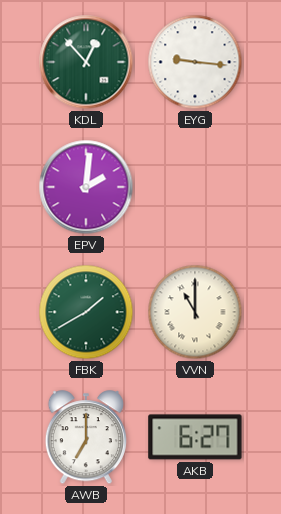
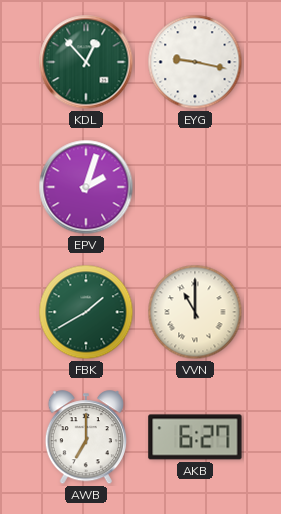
EYG: 9:16 -> 9:17 (195, 62)
EPV: 2:01 -> 2:03 (86, 187)
